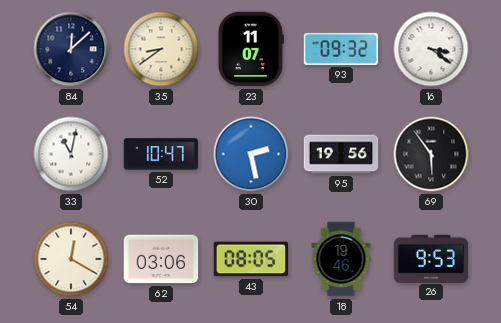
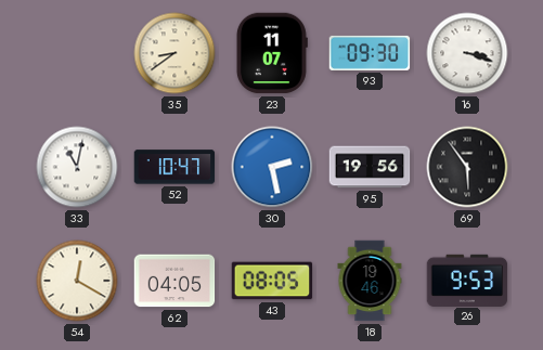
84: 12:08 -> none (71, 49)
93: 09:32 -> 09:30 (370, 53)
16: 3:21 -> 3:18 (467, 53)
62: 03:06 -> 04:05 (174, 281)
